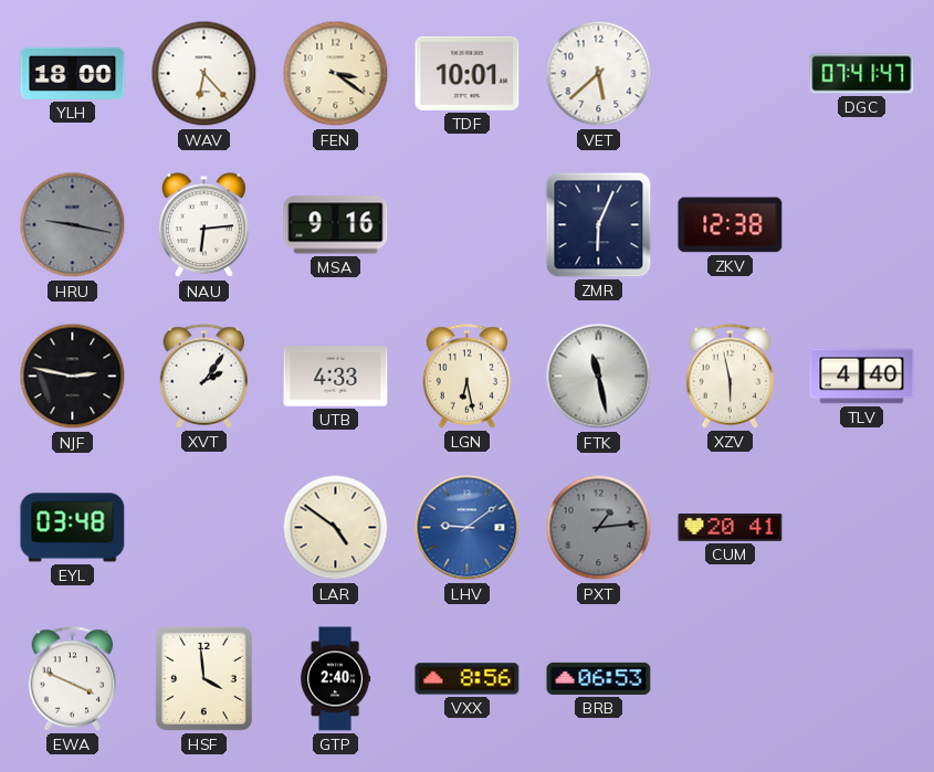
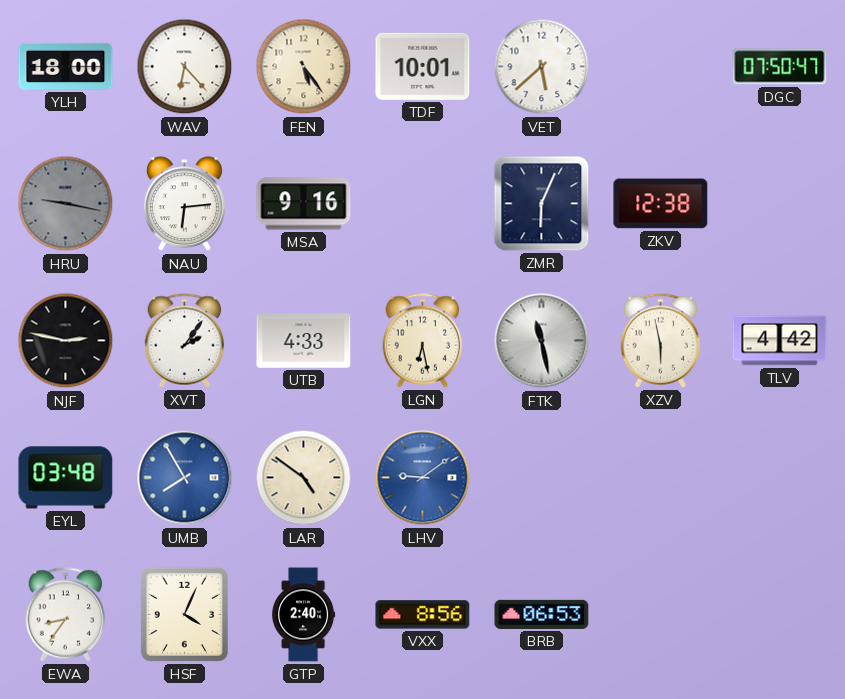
FEN: 3:21 -> 5:24 (304, 67)
DGC: 07:41 -> 07:50 (780, 67)
TLV: 4:40 -> 4:42 (780, 341)
UMB: none -> 7:55 (185, 478)
PXT: 1:14 -> none (599, 528)
CUM: 20:41 -> none (731, 528)
EWA: 3:49 -> 8:36 (66, 615)
HSF: 3:59 -> 4:04 (184, 614)
